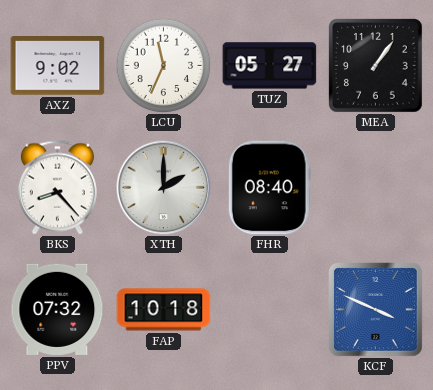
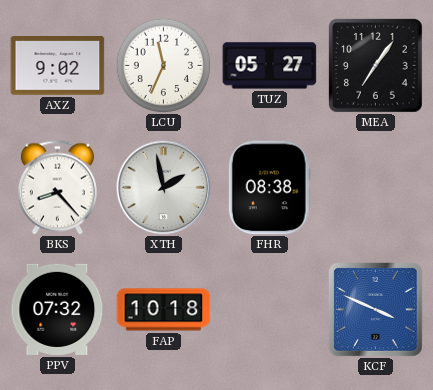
MEA: 1:06 -> 7:06 (376, 66)
XTH: 2:00 -> 1:58 (163, 187)
FHR: 08:40 -> 08:38 (269, 188)
